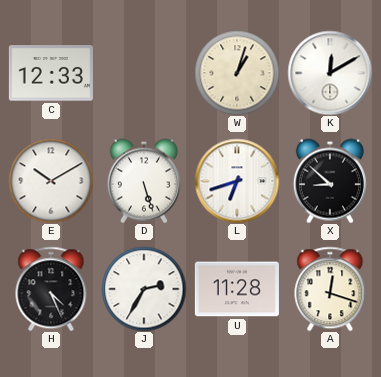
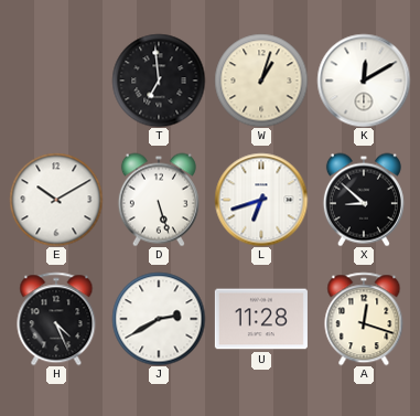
C: 12:33 -> none (51, 73)
T: none -> 6:59 (159, 81)
J: 2:35 -> 2:40 (159, 319)
